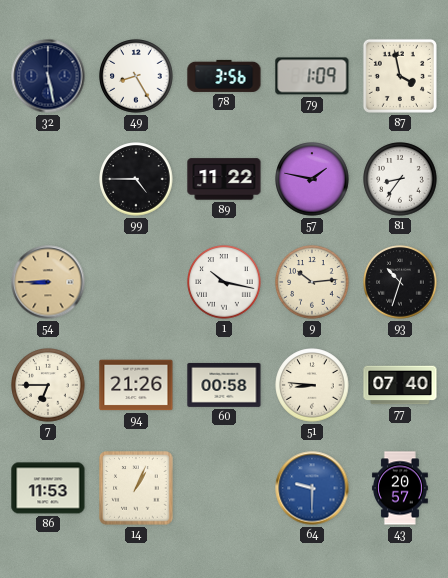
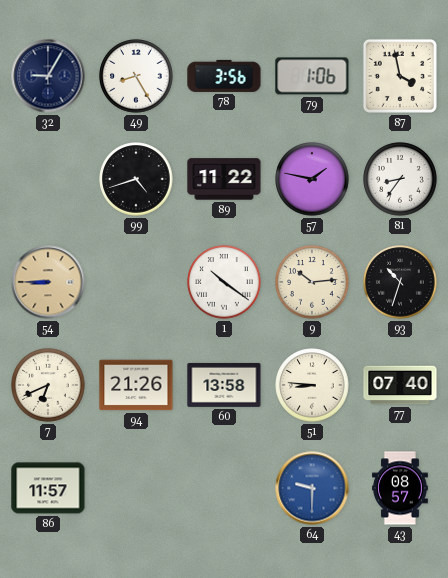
32: 5:28 -> 9:05 (48, 76)
79: 1:09 -> 1:06 (312, 76)
99: 4:45 -> 4:42 (136, 179)
1: 10:17 -> 10:21 (224, 282)
7: 6:45 -> 6:41 (48, 385)
60: 00:58 -> 13:58 (224, 385)
86: 11:53 -> 11:57 (48, 488)
14: 1:04 -> none (136, 488)
43: 20:57 -> 08:57 (400, 488)
